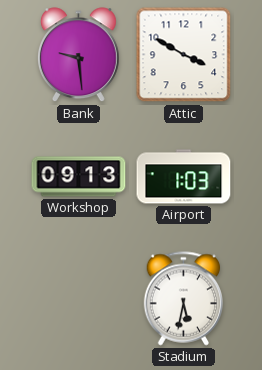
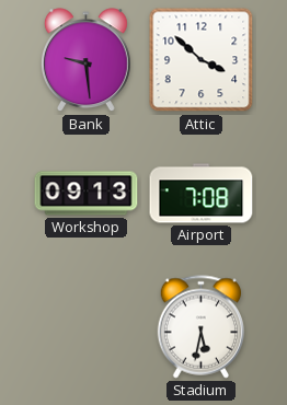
Attic: 3:50 -> 3:52 (202, 60)
Airport: 1:03 -> 7:08 (202, 194)
